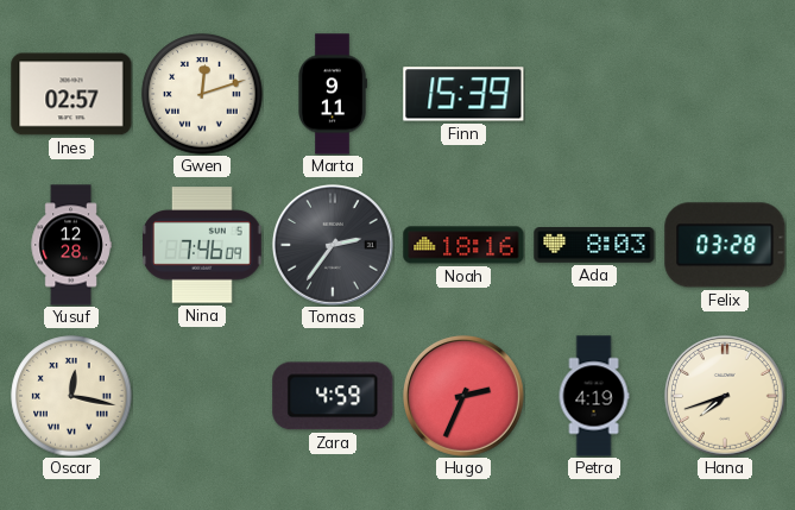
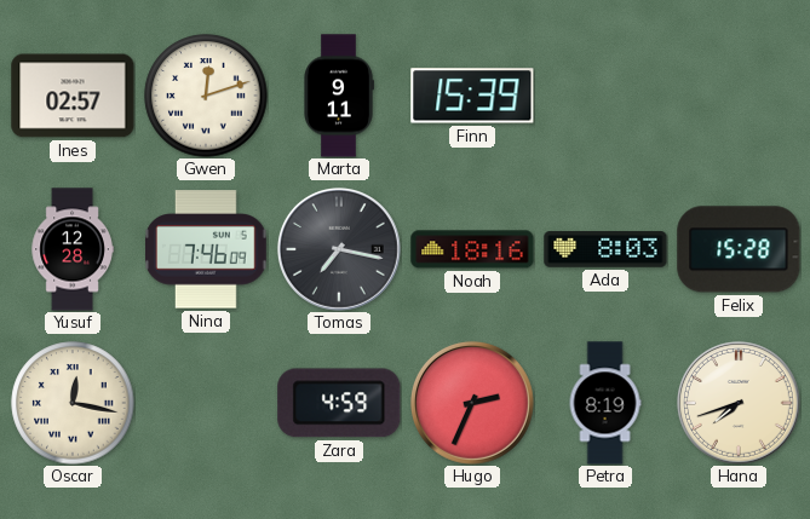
Tomas: 2:36 -> 7:17 (339, 249)
Felix: 03:28 -> 15:28 (739, 249)
Petra: 4:19 -> 8:19 (605, 403)
